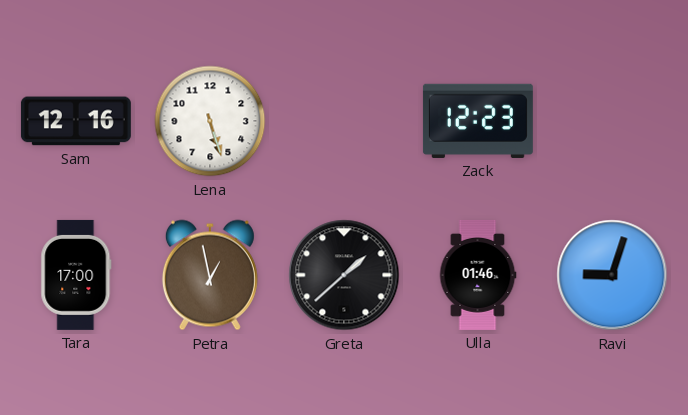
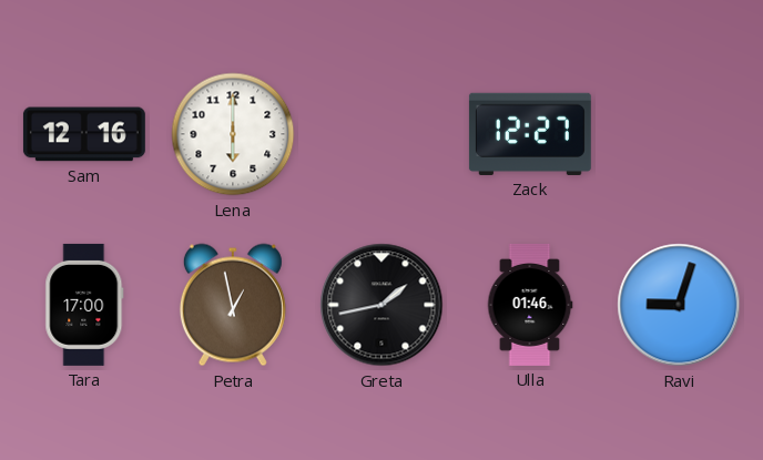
Lena: 5:27 -> 6:00 (233, 134)
Zack: 12:23 -> 12:27 (530, 134)
Greta: 1:38 -> 1:43 (381, 305)
